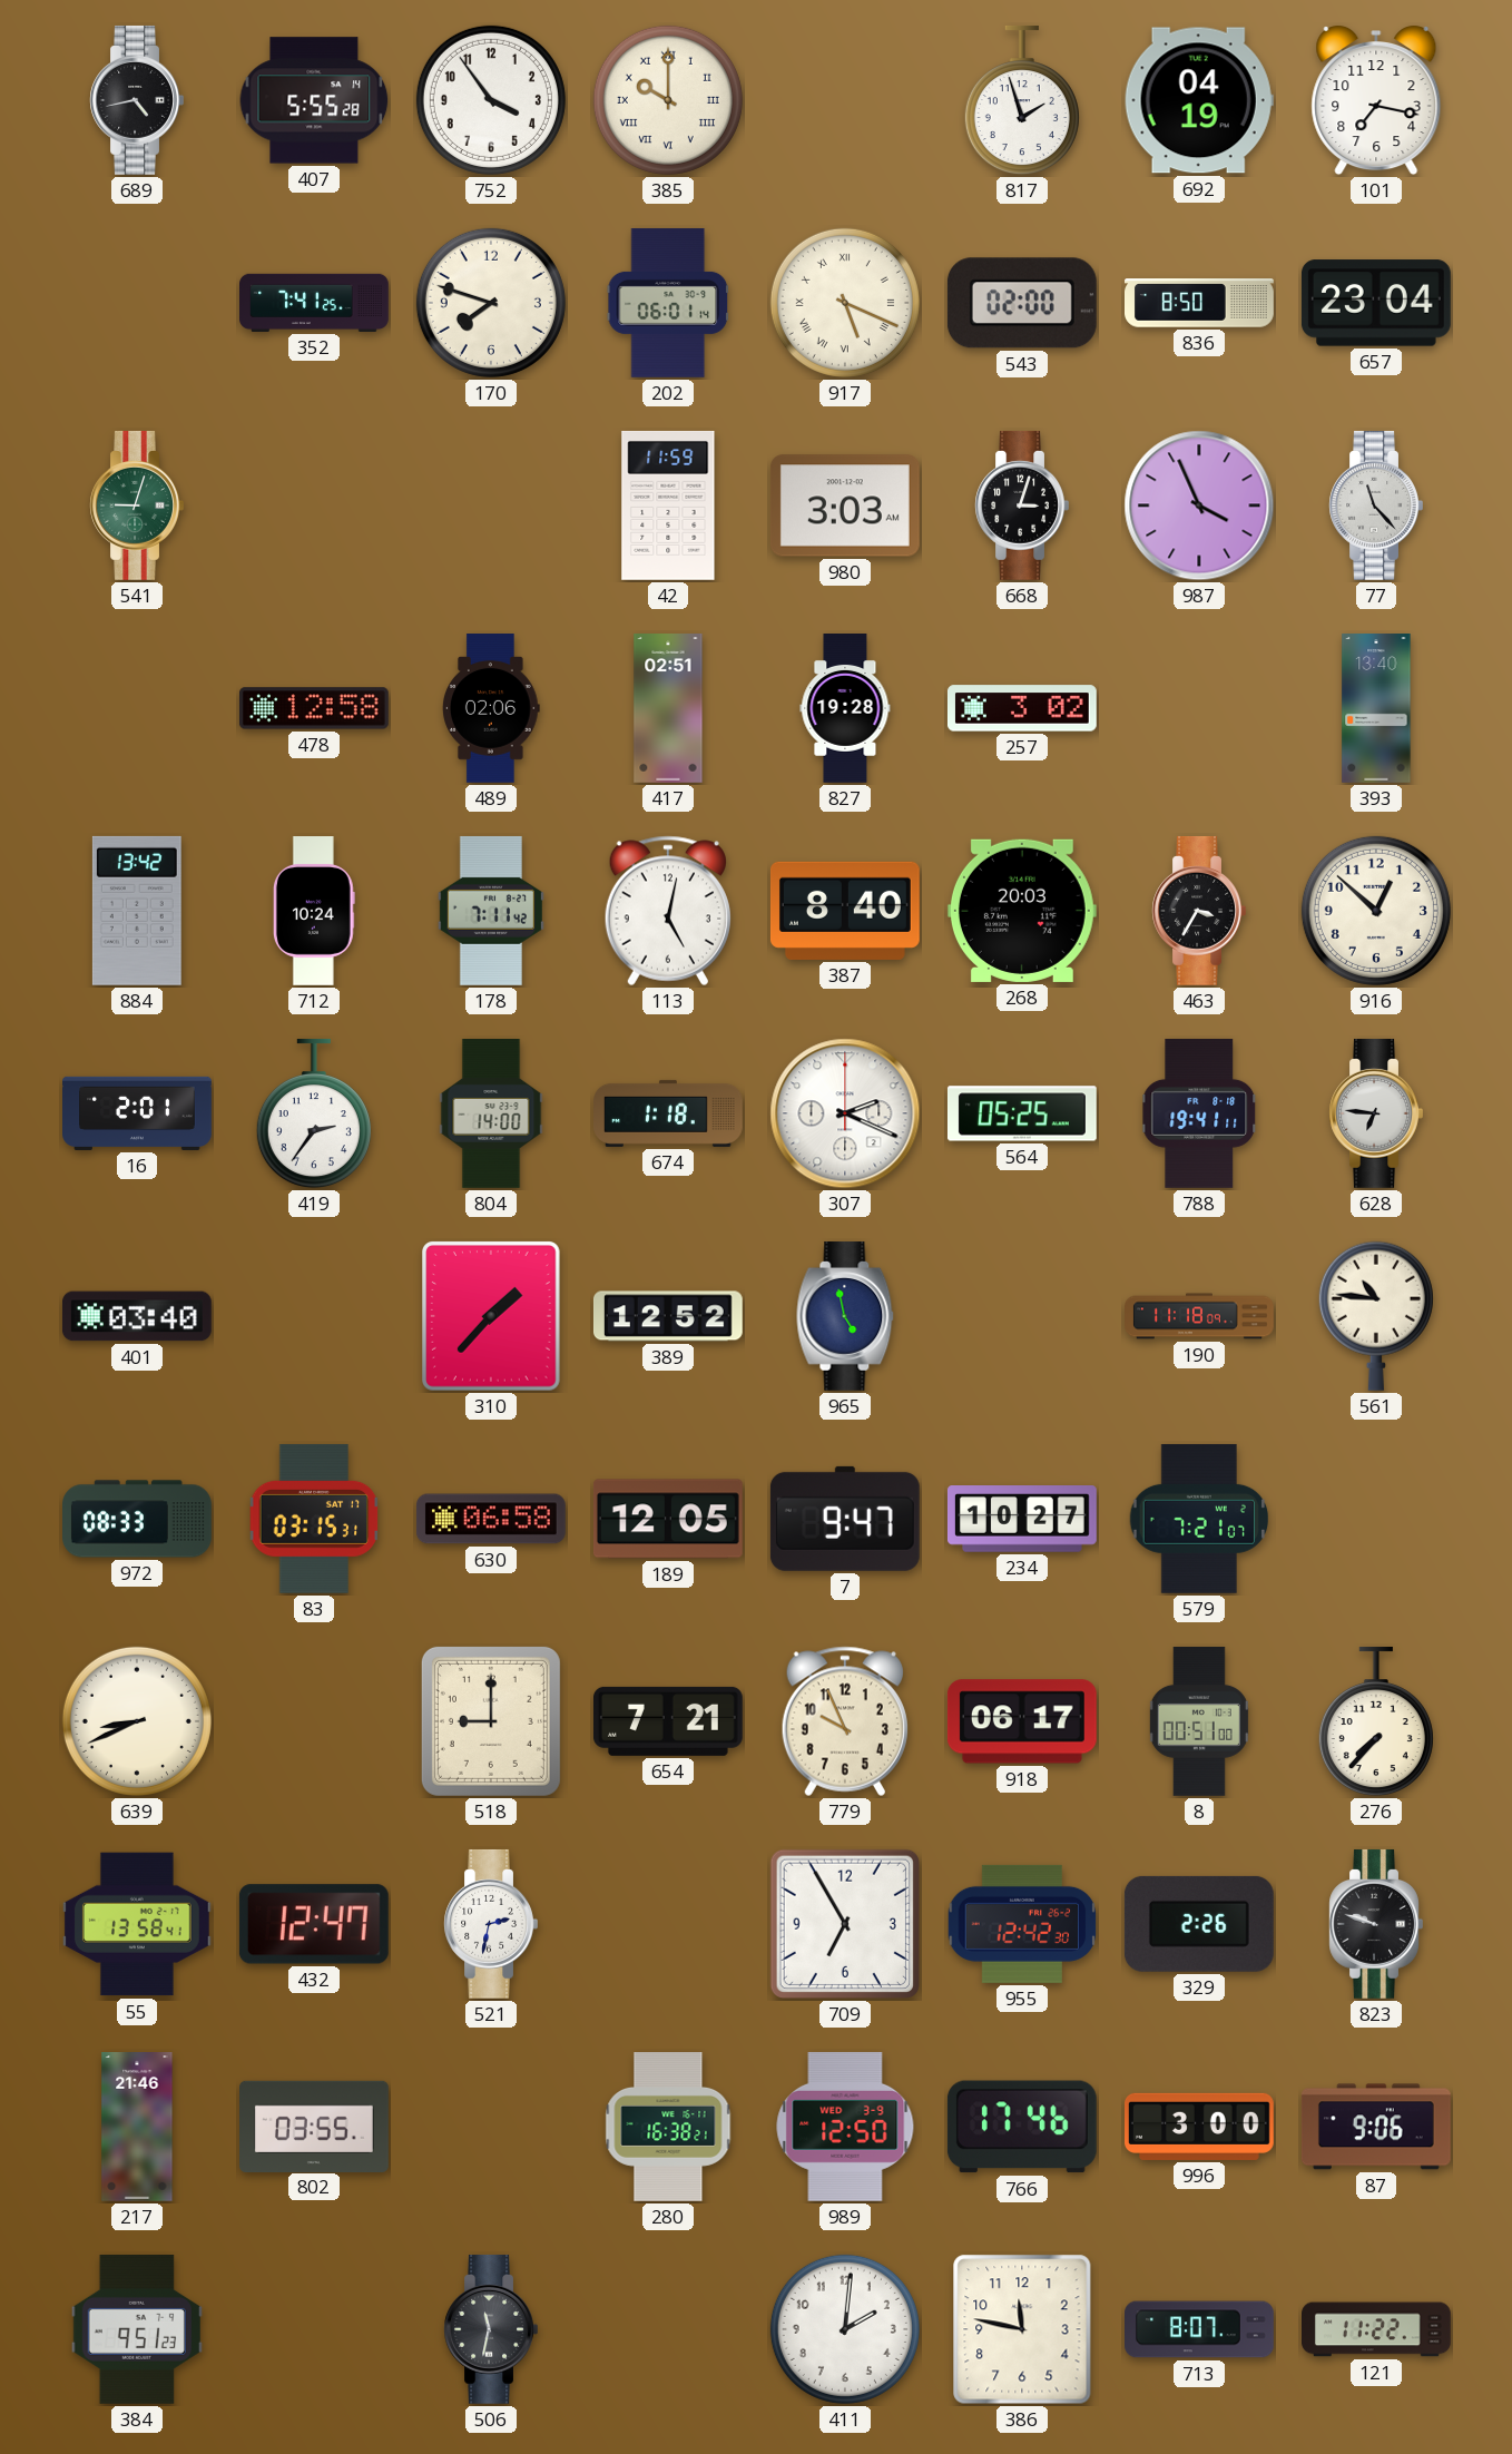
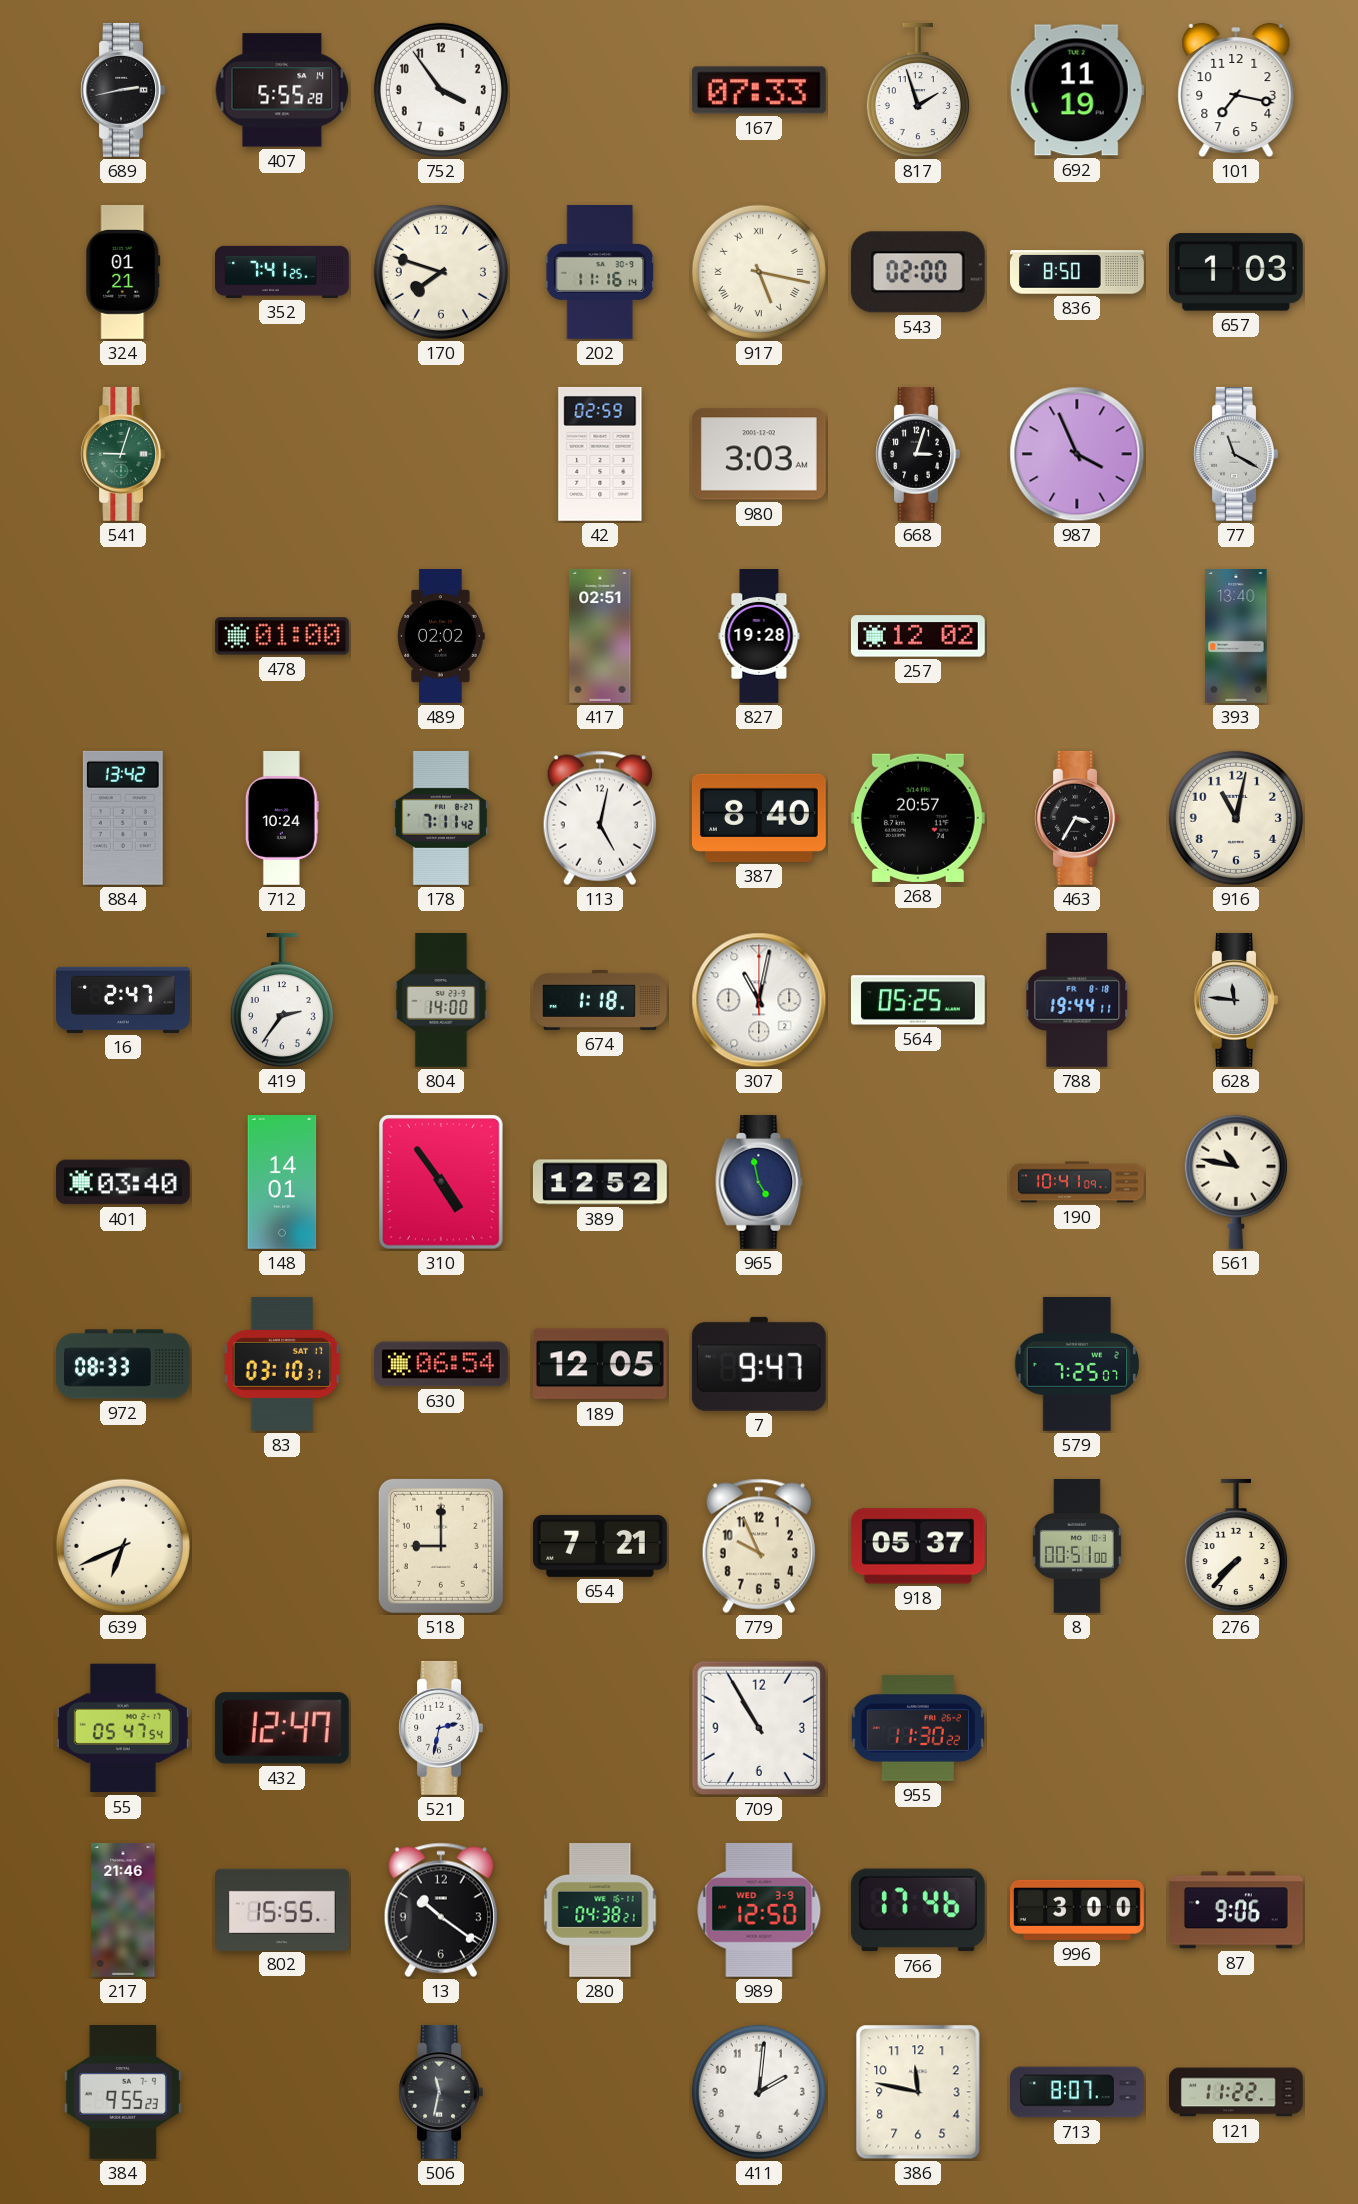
689: 4:43 -> 2:43 (123, 90)
385: 10:00 -> none (668, 100)
167: none -> 07:33 (759, 90)
692: 04:19 -> 11:19 (1077, 90)
324: none -> 01:21 (123, 273)
202: 06:01 -> 11:16 (600, 272)
917: 5:19 -> 5:17 (759, 272)
657: 23:04 -> 1:03 (1236, 272)
42: 11:59 -> 02:59 (600, 454)
77: 11:23 -> 11:20 (1236, 454)
478: 12:58 -> 01:00 (282, 636)
489: 02:06 -> 02:02 (442, 637)
257: 3:02 -> 12:02 (918, 636)
268: 20:03 -> 20:57 (918, 818)
916: 12:52 -> 11:02 (1236, 818)
16: 2:01 -> 2:47 (124, 1000)
307: 2:19 -> 11:02 (759, 1000)
788: 19:41 -> 19:44 (1077, 1000)
628: 6:46 -> 11:46 (1236, 1000)
148: none -> 14:01 (282, 1183)
310: 1:37 -> 4:54 (442, 1183)
190: 11:18 -> 10:41 (1077, 1182)
561: 10:46 -> 10:47 (1236, 1182)
83: 03:15 -> 03:10 (282, 1364)
630: 06:58 -> 06:54 (441, 1364)
234: 10:27 -> none (1022, 1520)
579: 7:21 -> 7:25 (1077, 1364)
639: 8:41 -> 6:41 (123, 1546)
918: 06:17 -> 05:37 (918, 1546)
55: 13:58 -> 05:47 (123, 1728)
709: 6:55 -> 10:55 (759, 1728)
955: 12:42 -> 11:30 (918, 1728)
329: 2:26 -> none (1199, 1924)
823: 9:48 -> none (1376, 1924)
802: 03:55 -> 15:55 (283, 1909)
13: none -> 10:21 (441, 1910)
280: 16:38 -> 04:38 (600, 1911)
384: 9:51 -> 9:55 (123, 2092)
